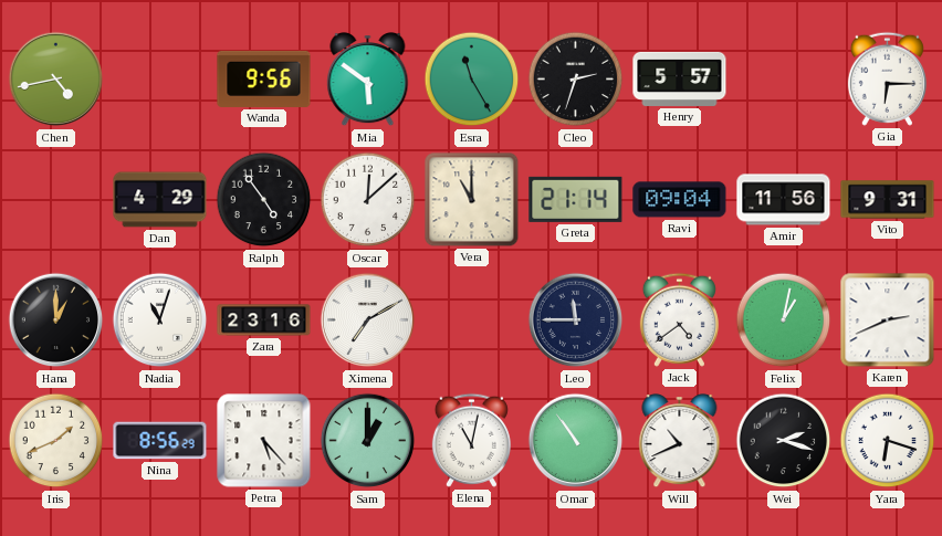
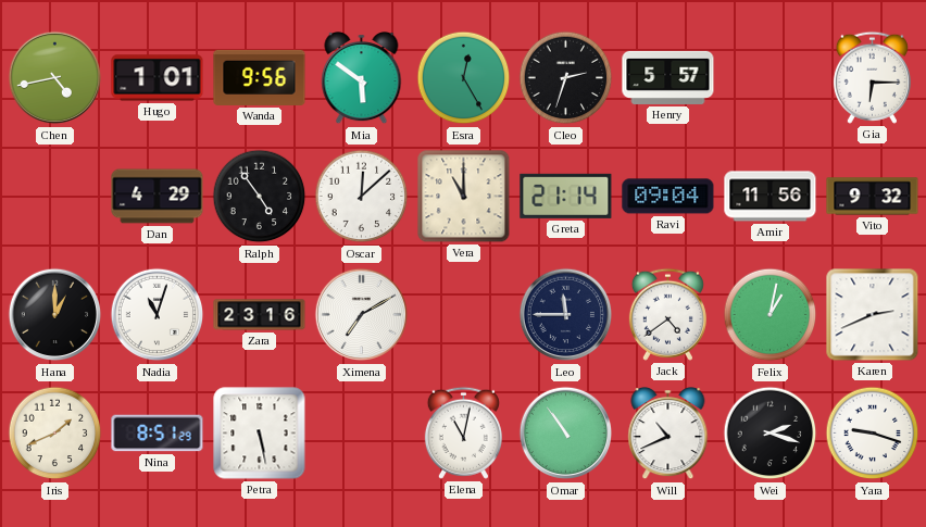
Hugo: none -> 1:01 (158, 78)
Esra: 11:25 -> 12:25 (464, 78)
Vito: 9:31 -> 9:32 (873, 197)
Nina: 8:56 -> 8:51 (158, 434)
Petra: 5:23 -> 5:28 (260, 434)
Sam: 1:00 -> none (368, 441)
Yara: 6:18 -> 9:18 (873, 434)
